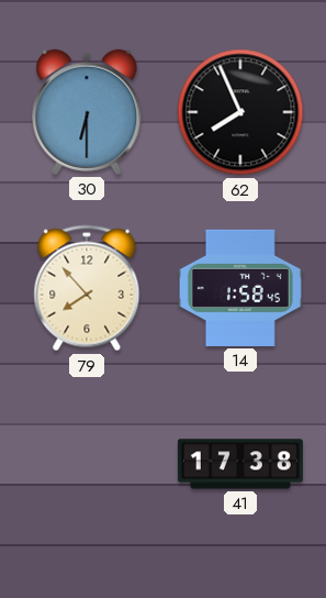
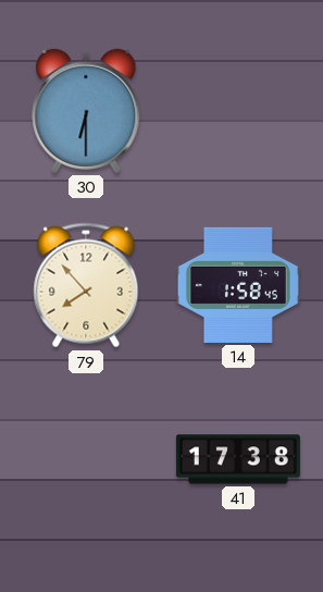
62: 7:56 -> none (240, 112)
